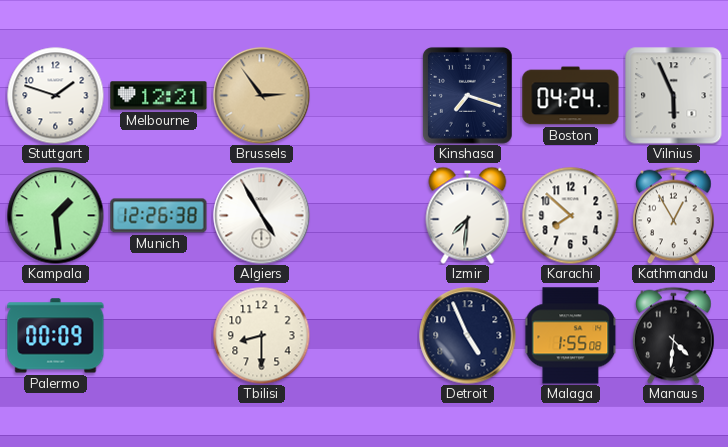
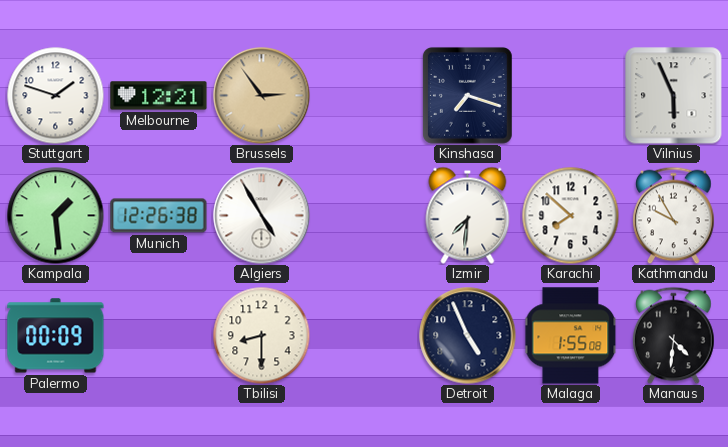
Boston: 04:24 -> none (571, 96)
Kathmandu: 12:55 -> 9:55 (674, 215)
